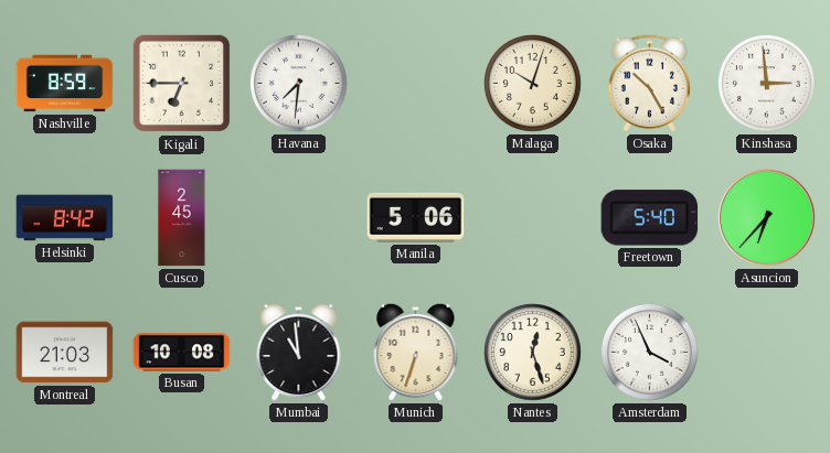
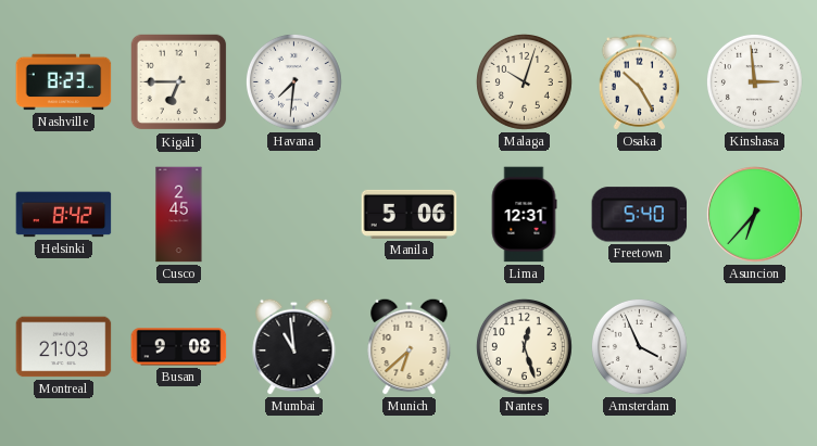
Nashville: 8:59 -> 8:23 (64, 82)
Lima: none -> 12:31 (524, 215)
Busan: 10:08 -> 9:08 (179, 347)
Munich: 6:33 -> 6:38 (410, 346)
